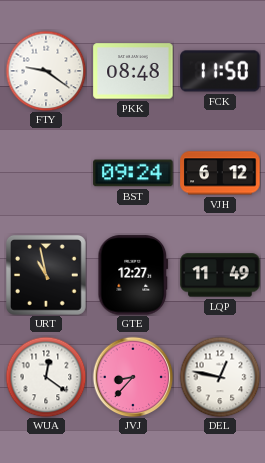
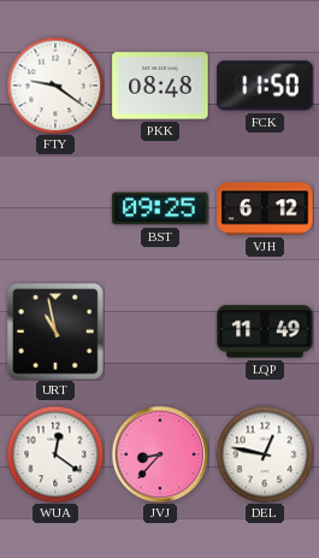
BST: 09:24 -> 09:25 (160, 208)
GTE: 12:27 -> none (133, 275)
